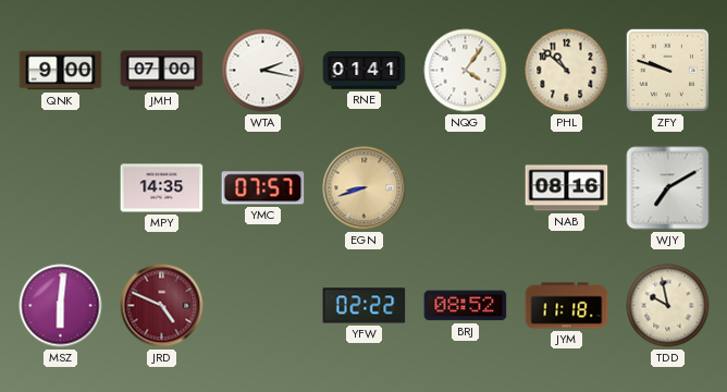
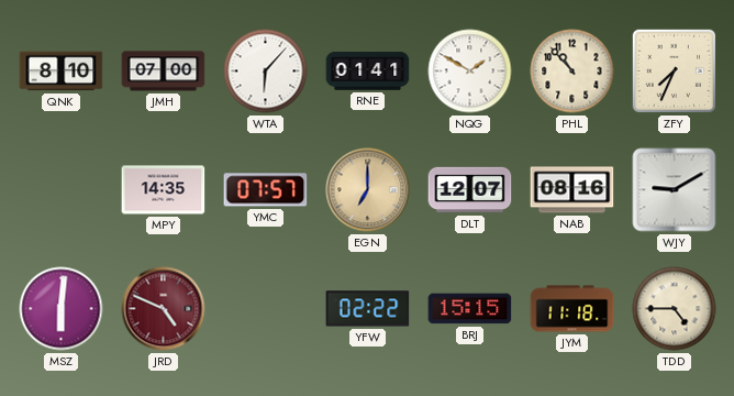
QNK: 9:00 -> 8:10 (62, 71)
WTA: 2:17 -> 6:07 (266, 71)
NQG: 4:06 -> 1:50 (470, 71)
PHL: 10:52 -> 10:53 (572, 71)
ZFY: 9:48 -> 7:34 (675, 71)
EGN: 8:42 -> 7:00 (368, 190)
DLT: none -> 12:07 (470, 190)
WJY: 7:10 -> 9:10 (675, 190)
BRJ: 08:52 -> 15:15 (470, 309)
TDD: 9:58 -> 4:45 (675, 309)
